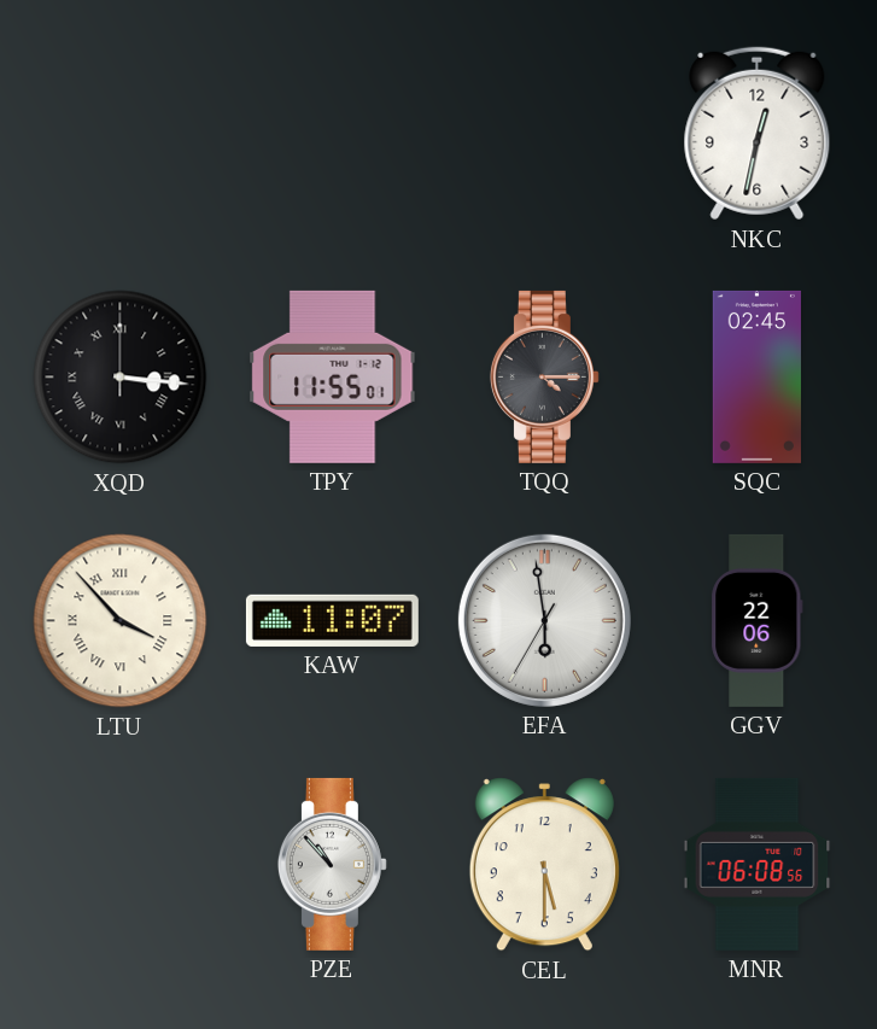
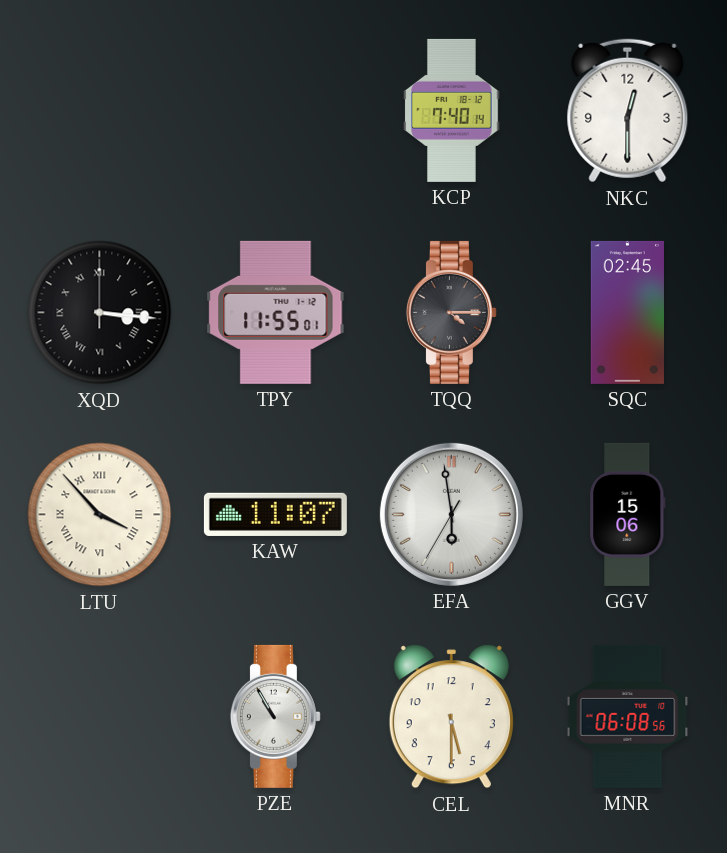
KCP: none -> 7:40 (452, 110)
NKC: 12:32 -> 12:30 (628, 111)
GGV: 22:06 -> 15:06 (628, 514)
PZE: 10:53 -> 10:55 (275, 716)
